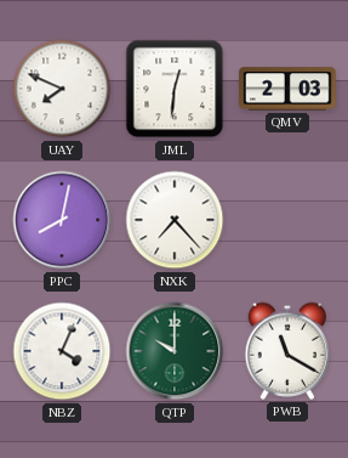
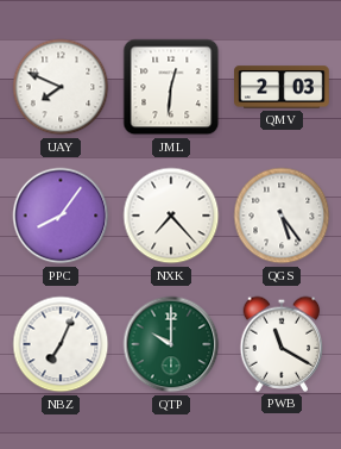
PPC: 8:02 -> 8:06 (61, 216)
QGS: none -> 5:24 (282, 216)
NBZ: 4:04 -> 7:04 (61, 344)
